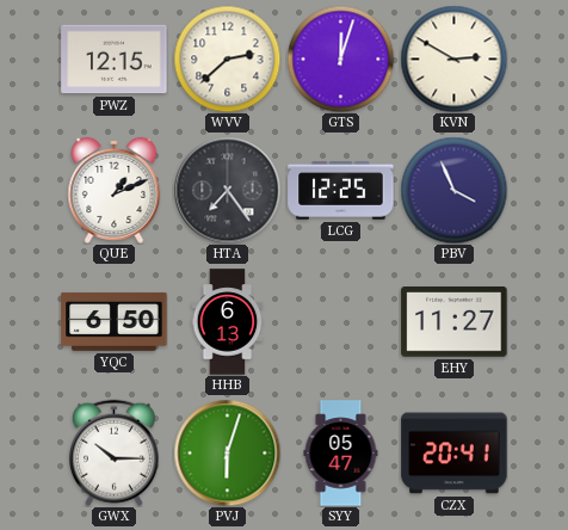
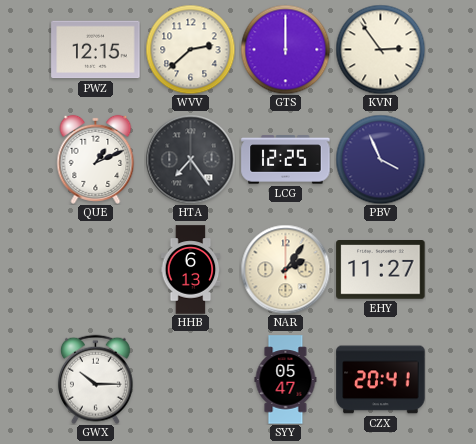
GTS: 12:03 -> 12:00 (285, 49)
KVN: 2:50 -> 2:54 (380, 49)
YQC: 6:50 -> none (115, 321)
NAR: none -> 2:06 (285, 269)
PVJ: 6:03 -> none (227, 452)
